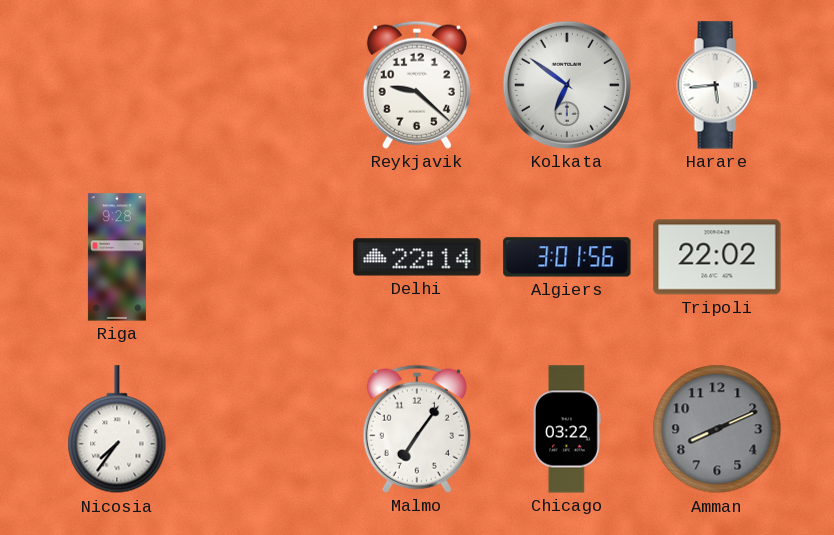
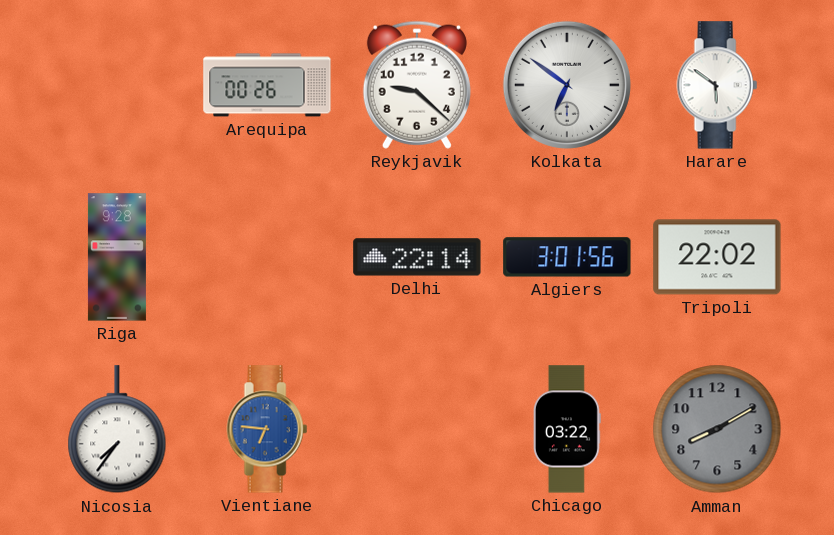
Arequipa: none -> 00:26 (267, 85)
Harare: 5:44 -> 5:51 (717, 85)
Vientiane: none -> 6:46 (267, 429)
Malmo: 7:06 -> none (417, 429)
Amman: 8:11 -> 8:10 (717, 429)
